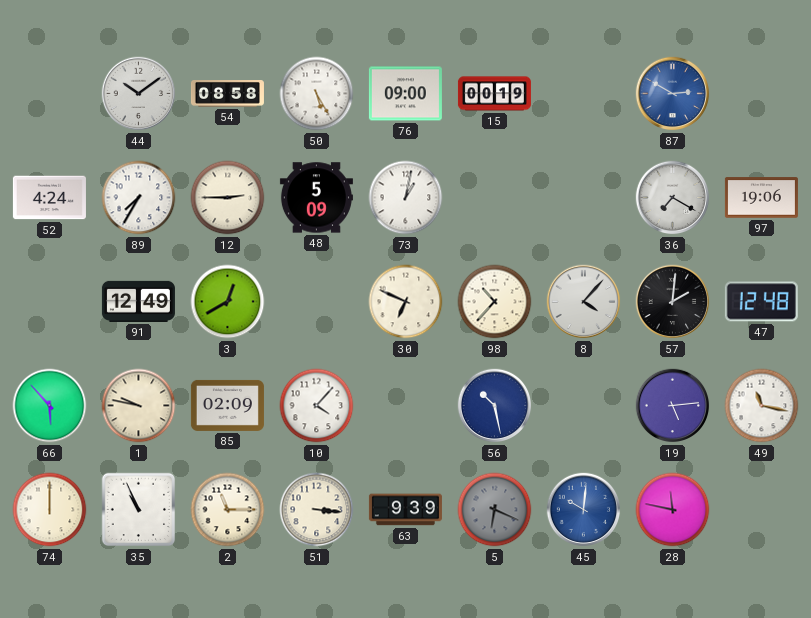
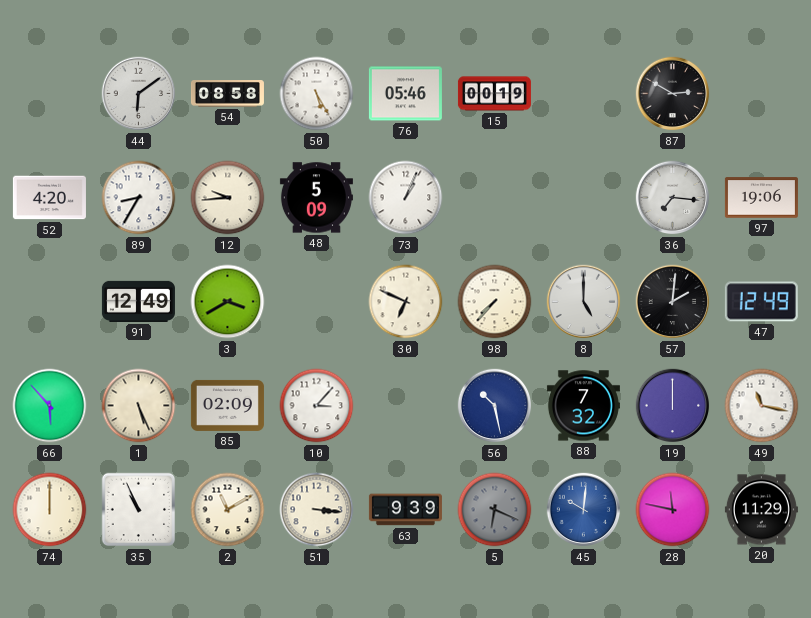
44: 10:09 -> 6:09 (139, 94)
76: 09:00 -> 05:46 (405, 94)
87 dial: blue -> black (673, 94)
52: 4:24 -> 4:20 (49, 198)
89: 7:35 -> 8:35 (139, 198)
12: 2:45 -> 9:44 (228, 198)
73: 1:02 -> 1:04 (406, 198)
36: 7:20 -> 7:16 (673, 198)
3: 12:40 -> 3:40 (228, 302)
98: 10:37 -> 7:37 (495, 302)
8: 4:07 -> 5:00 (584, 302)
47: 12:48 -> 12:49 (761, 302)
1: 9:47 -> 5:26 (139, 406)
10: 4:07 -> 3:07 (317, 406)
88: none -> 7:32 (583, 406)
19: 5:14 -> 12:00 (673, 406)
2: 11:15 -> 11:10 (228, 510)
20: none -> 11:29 (761, 510)
